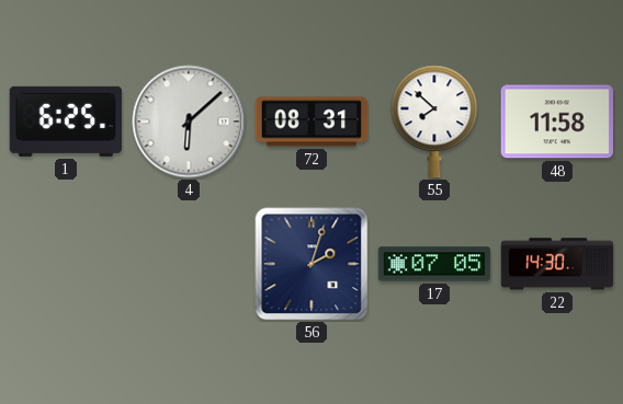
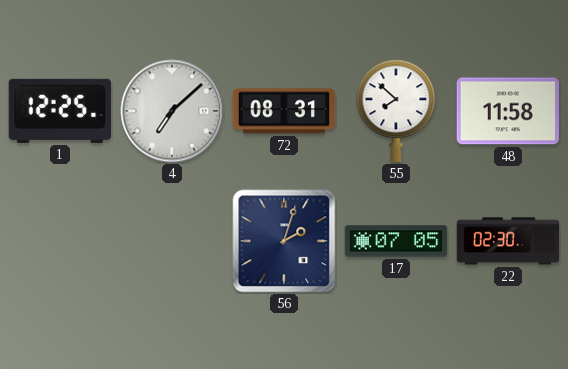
1: 6:25 -> 12:25 (60, 111)
4: 6:08 -> 7:08 (172, 111)
22: 14:30 -> 02:30 (508, 241)
